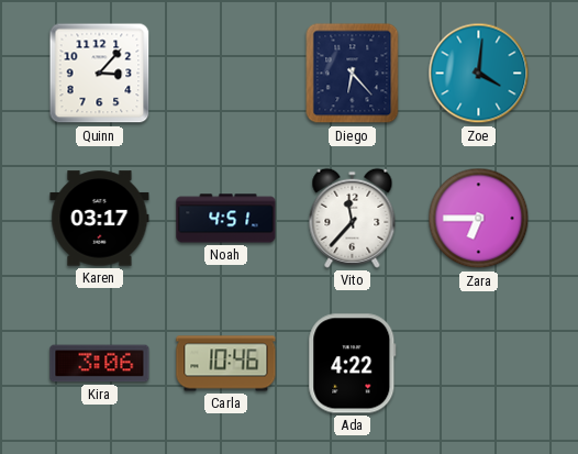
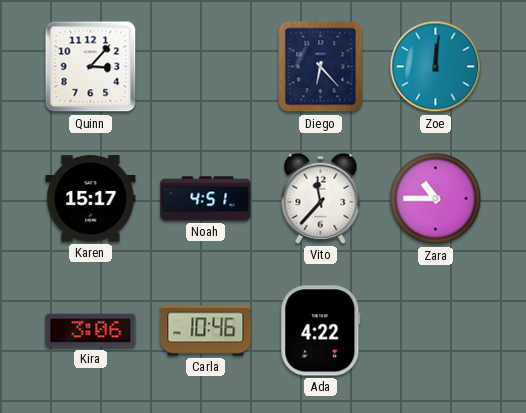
Zoe: 4:01 -> 12:01 (436, 67)
Karen: 03:17 -> 15:17 (91, 199)
Zara: 6:45 -> 10:45 (436, 199)
